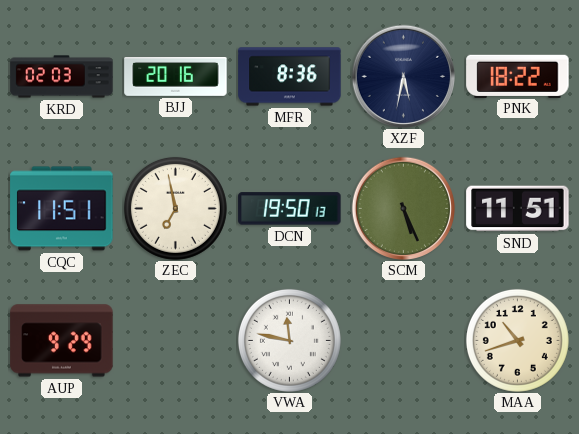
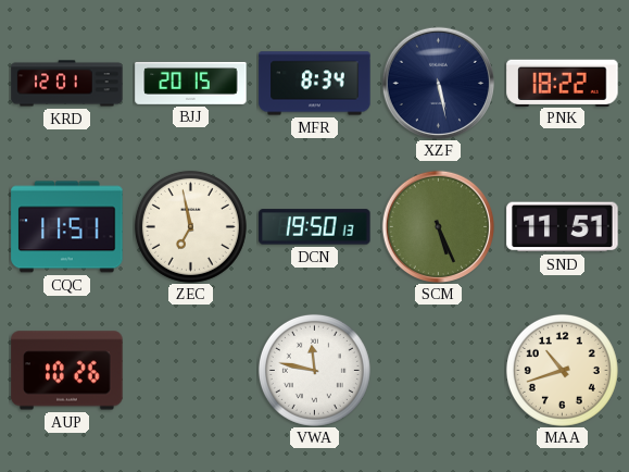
KRD: 02:03 -> 12:01 (67, 84)
BJJ: 20:16 -> 20:15 (191, 84)
MFR: 8:36 -> 8:34 (315, 84)
XZF: 5:32 -> 5:28 (438, 83)
AUP: 9:29 -> 10:26 (67, 371)
